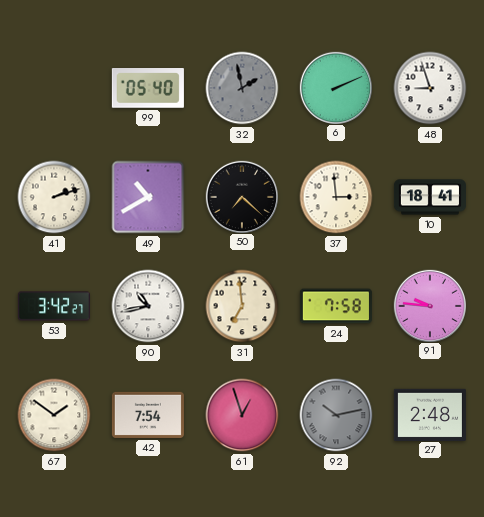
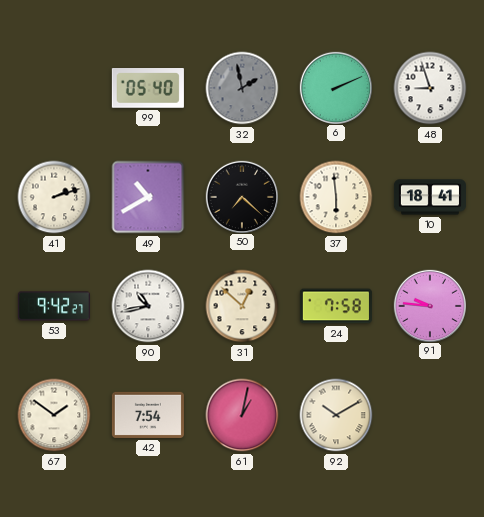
37: 2:59 -> 5:59 (336, 197)
53: 3:42 -> 9:42 (54, 306)
31: 6:59 -> 12:52 (242, 306)
61: 12:57 -> 1:02 (242, 415)
92: 10:13 -> 10:10 (336, 415)
92 dial: grey -> cream (336, 415)
27: 2:48 -> none (430, 414)
